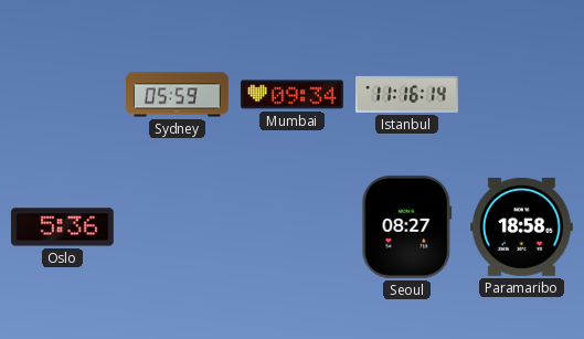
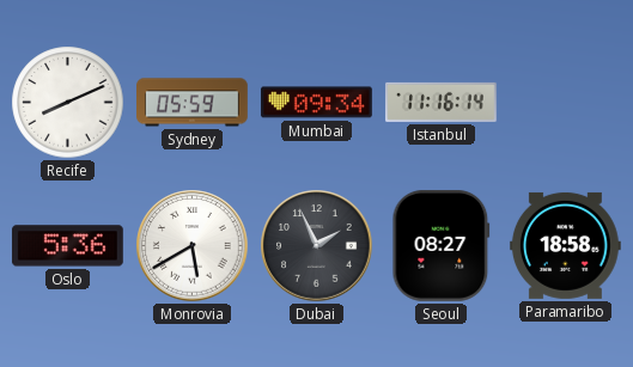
Recife: none -> 8:11 (68, 103)
Monrovia: none -> 5:40 (193, 246)
Dubai: none -> 1:56 (317, 246)
